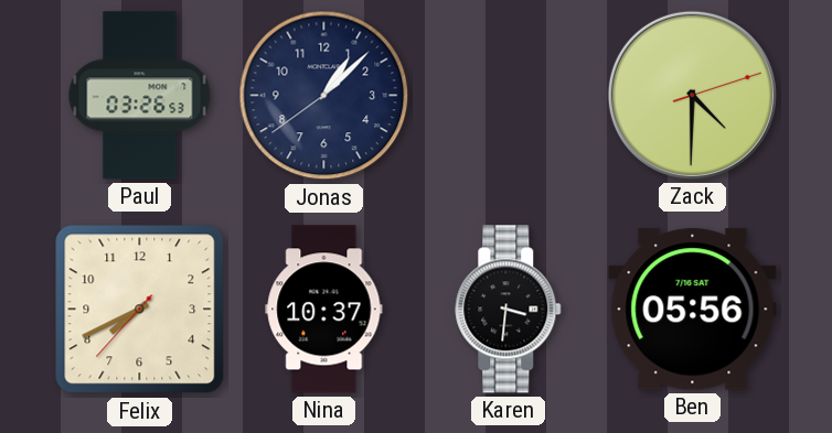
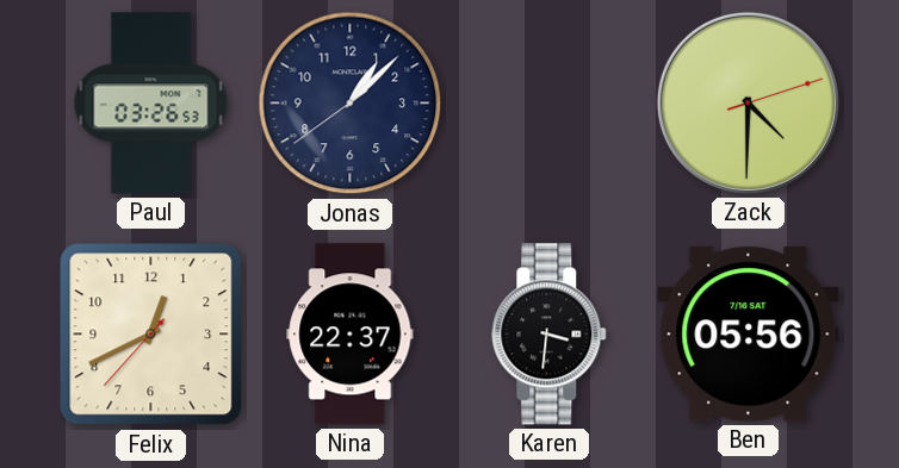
Felix: 7:40 -> 12:40 (151, 335)
Nina: 10:37 -> 22:37 (351, 335)
